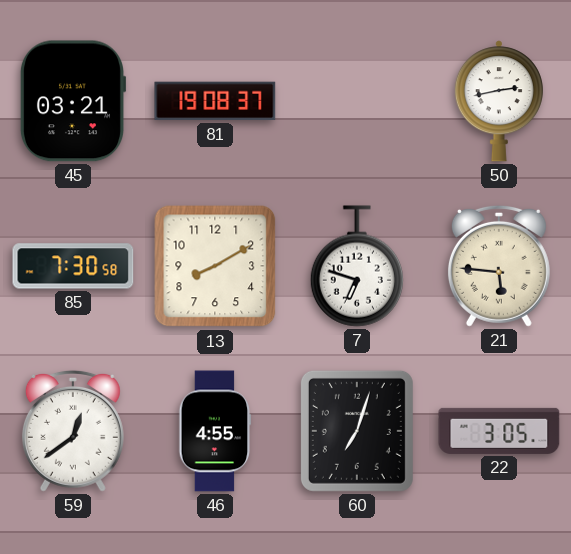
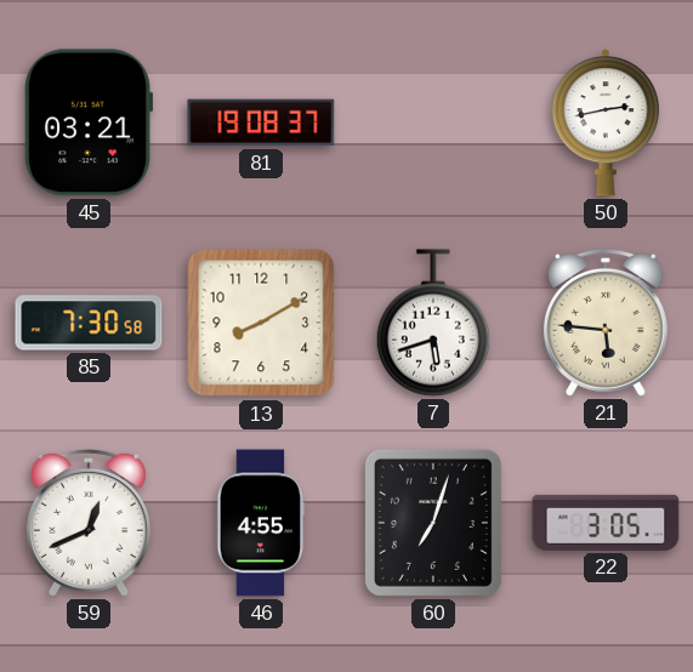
7: 6:48 -> 5:42 (433, 323)
59: 12:39 -> 12:41 (89, 523)
